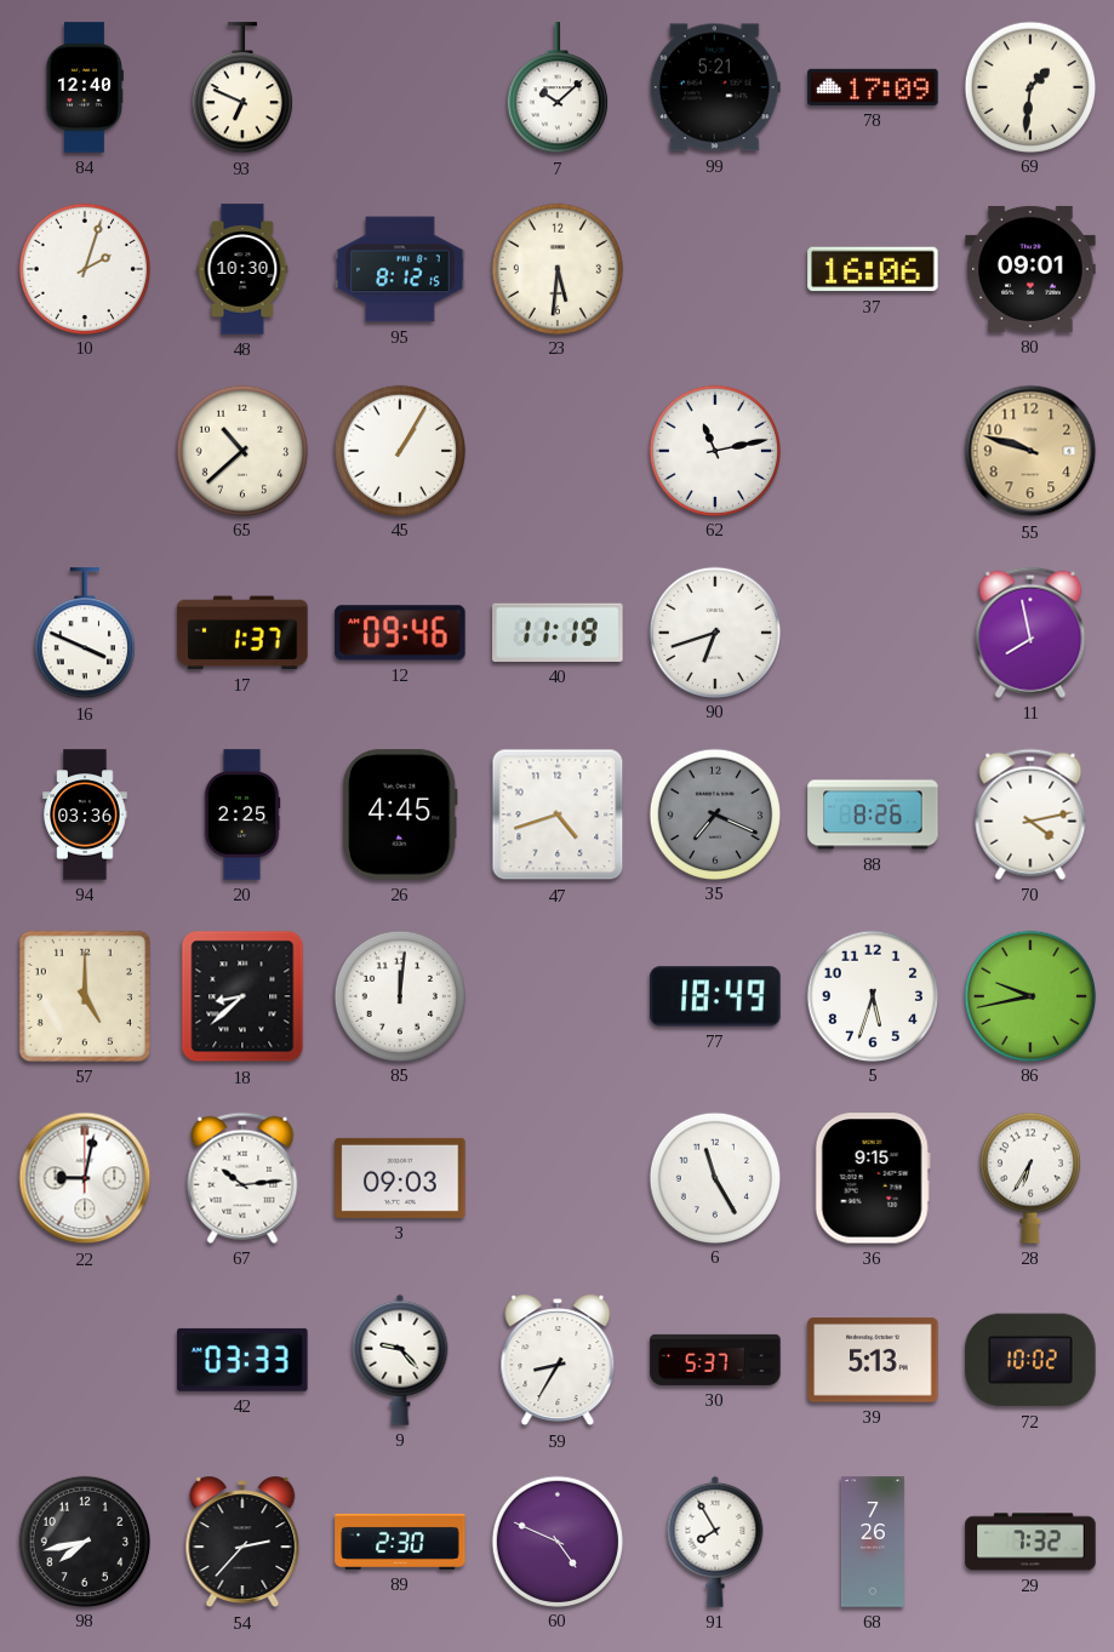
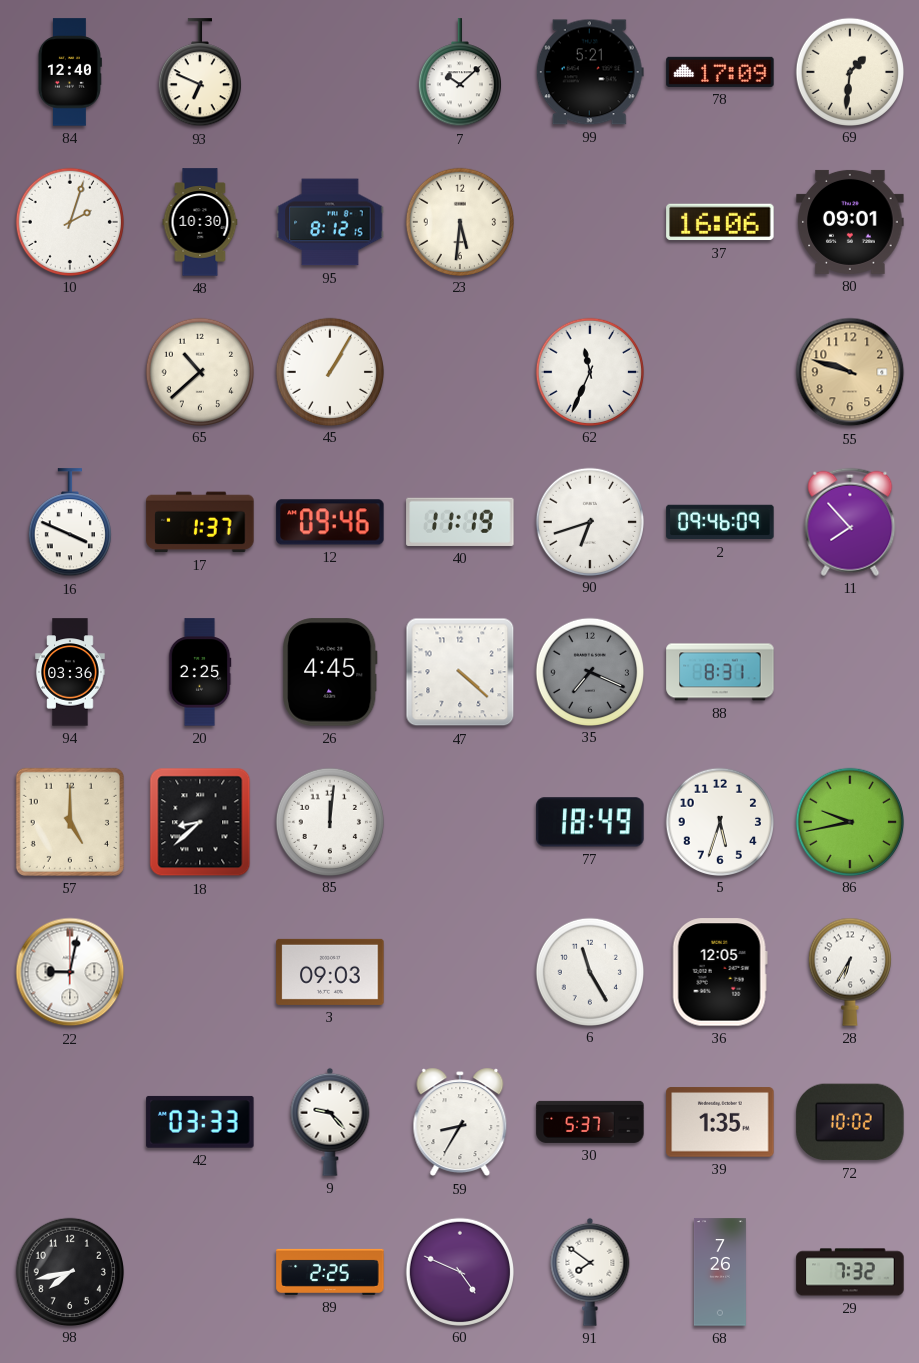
62: 11:13 -> 11:34 (589, 371)
2: none -> 09:46 (720, 522)
11: 7:58 -> 7:53 (850, 522)
47: 4:42 -> 4:22 (460, 672)
88: 8:26 -> 8:31 (720, 672)
70: 4:13 -> none (1030, 814)
67: 10:14 -> none (242, 1178)
36: 9:15 -> 12:05 (720, 972)
39: 5:13 -> 1:35 (720, 1122)
54: 2:37 -> none (242, 1542)
89: 2:30 -> 2:25 (330, 1272)
91: 7:55 -> 7:51 (590, 1272)
